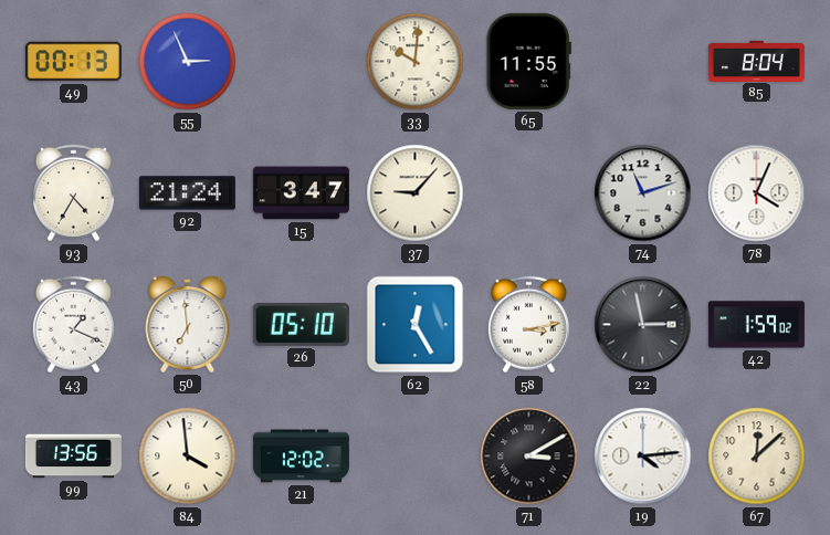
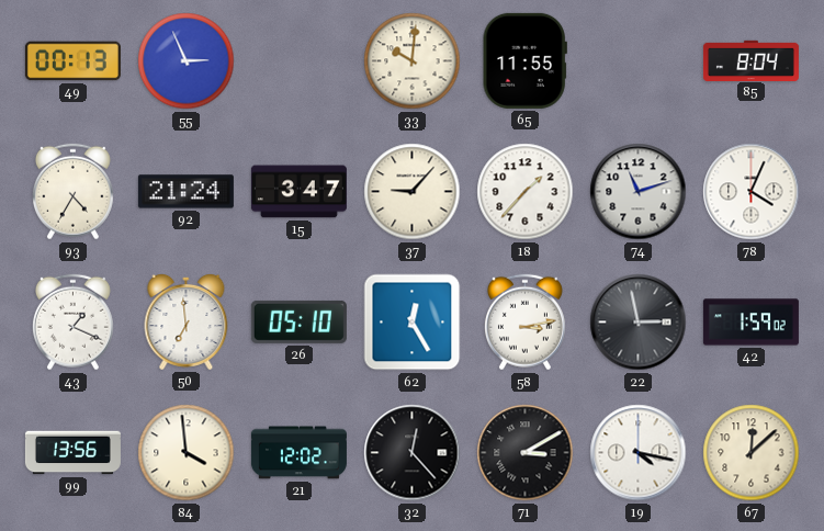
18: none -> 1:37 (526, 192)
32: none -> 12:23 (413, 453)
19: 4:14 -> 4:17 (639, 453)
